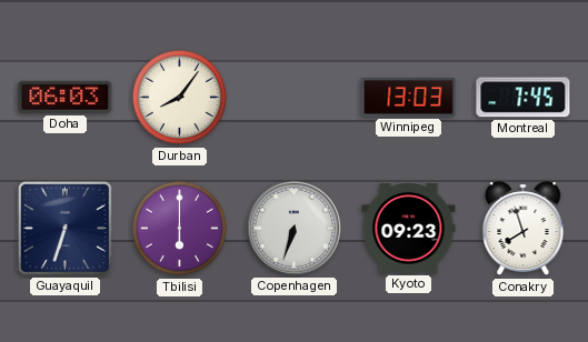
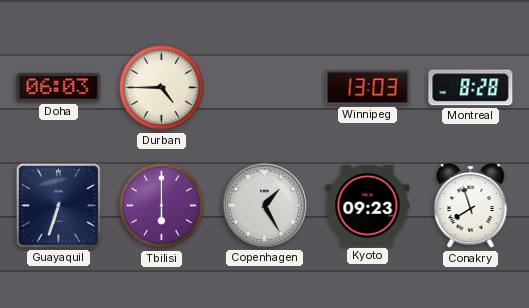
Durban: 8:06 -> 4:45 (162, 88)
Montreal: 7:45 -> 8:28 (471, 88)
Copenhagen: 6:33 -> 1:25 (264, 205)
